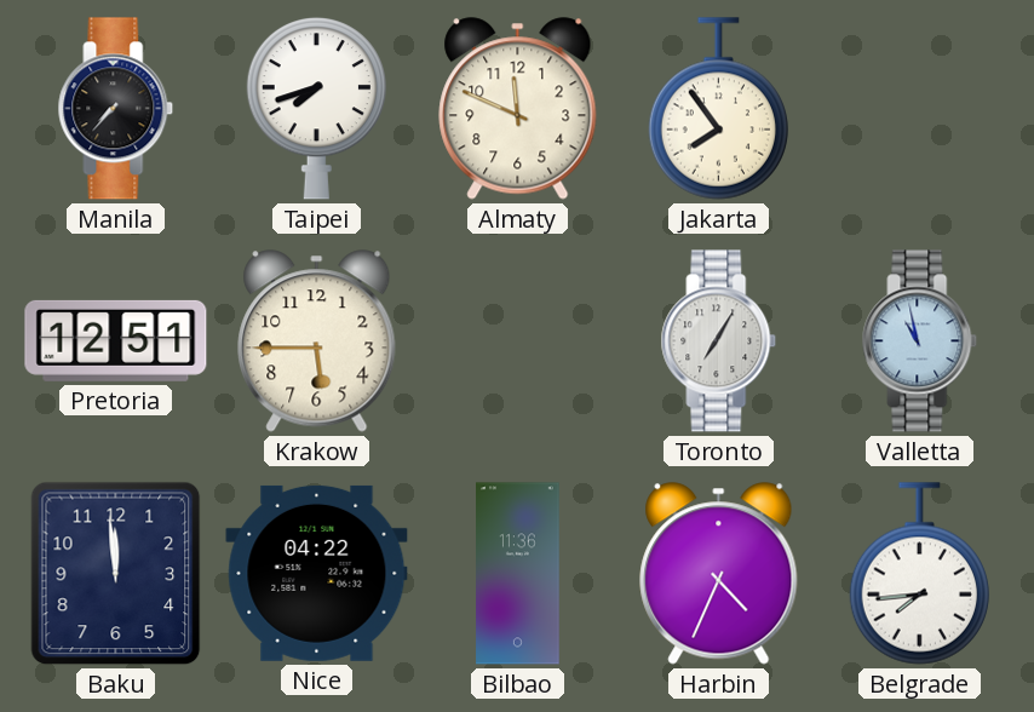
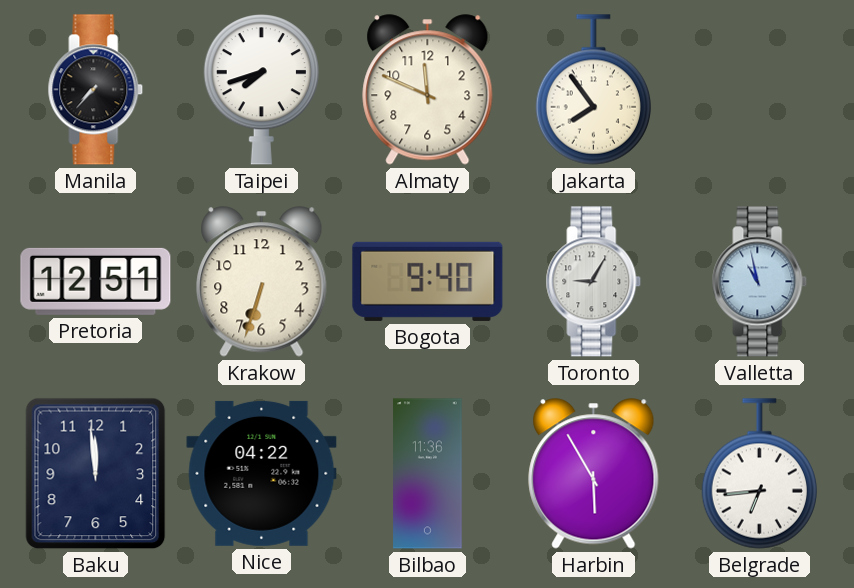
Krakow: 5:45 -> 6:33 (262, 282)
Bogota: none -> 9:40 (428, 281)
Toronto: 7:05 -> 9:05 (594, 282)
Harbin: 4:34 -> 5:55 (594, 474)
Belgrade: 7:44 -> 6:44 (759, 474)
